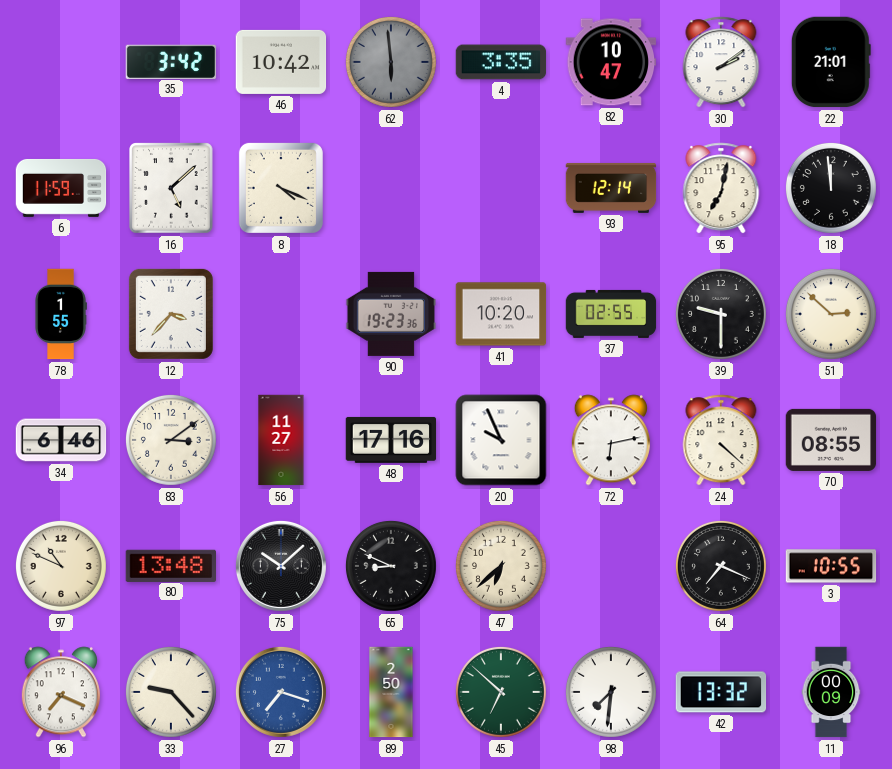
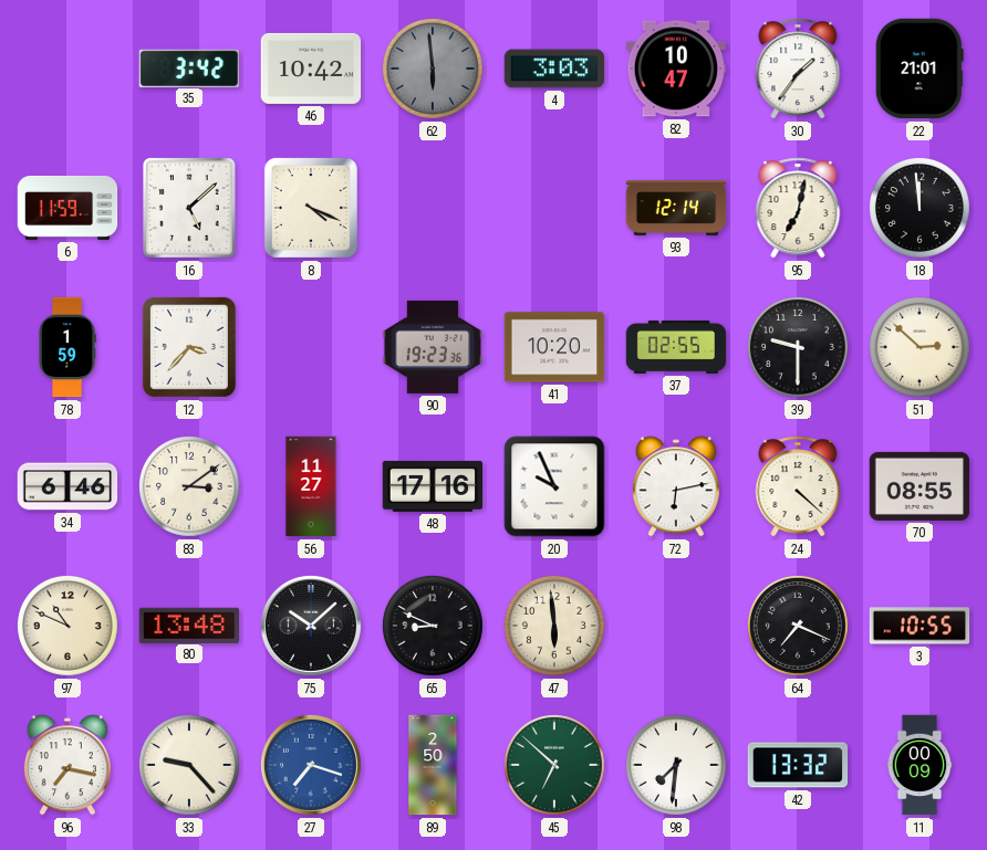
4: 3:35 -> 3:03 (554, 69)
30: 2:09 -> 1:36 (798, 69)
78: 1:55 -> 1:59 (67, 347)
47: 6:38 -> 5:59 (554, 626)
96: 7:19 -> 7:17 (67, 765)
